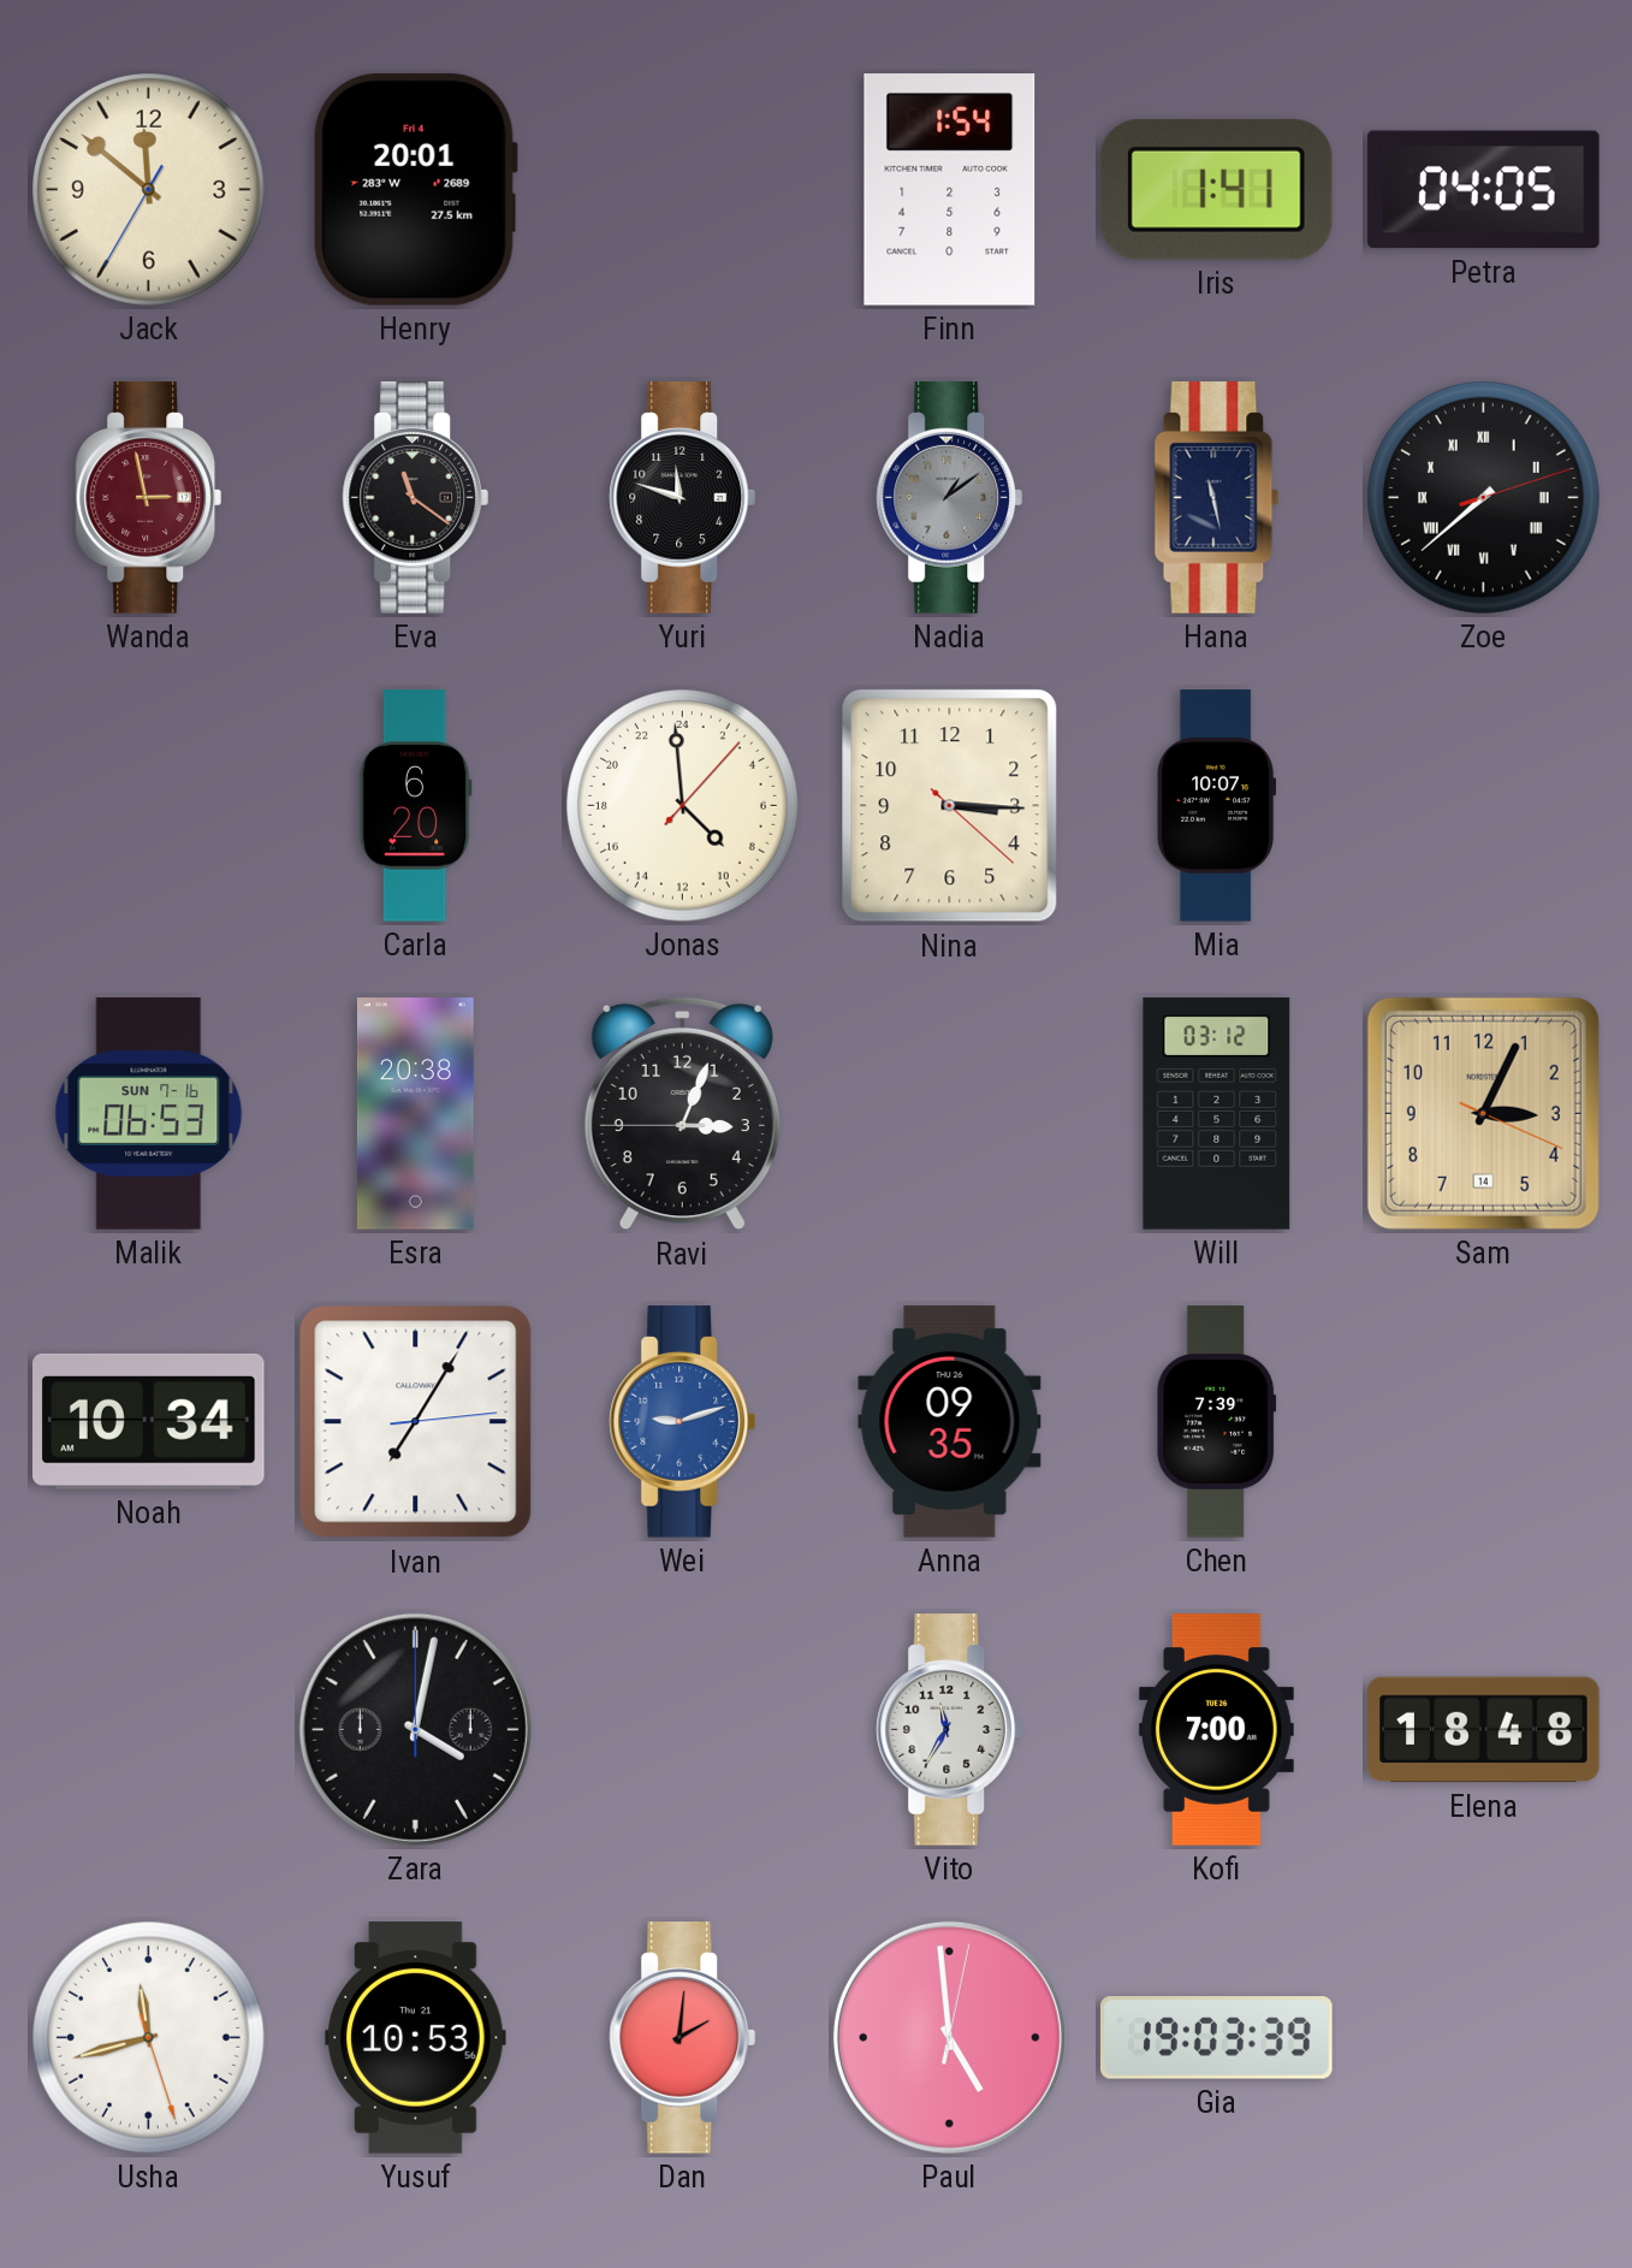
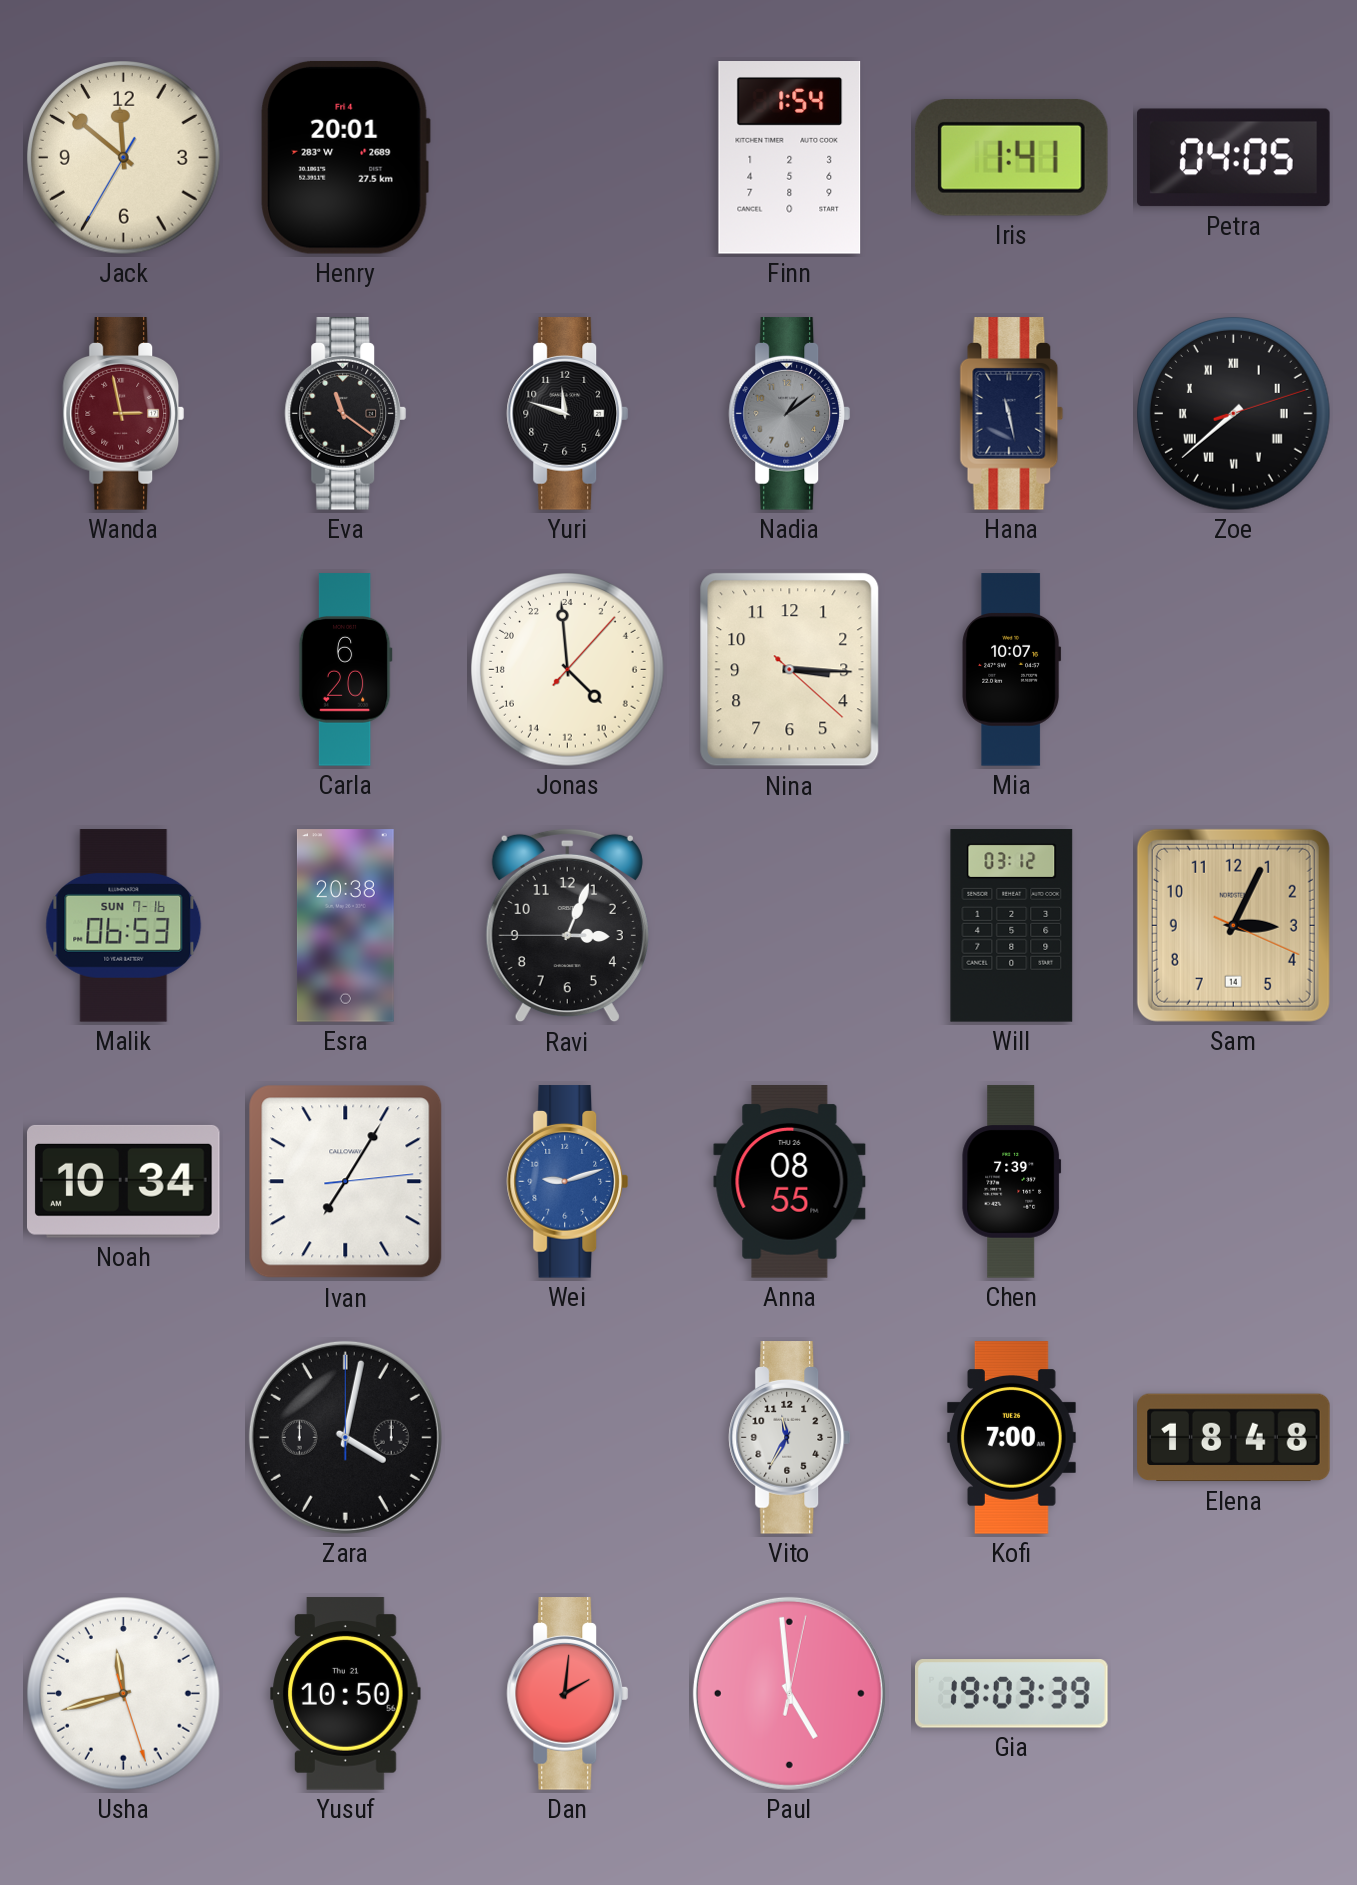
Anna: 09:35 -> 08:55 (790, 1182)
Yusuf: 10:53 -> 10:50 (346, 1694)
